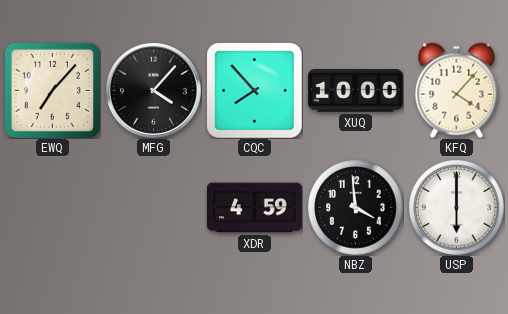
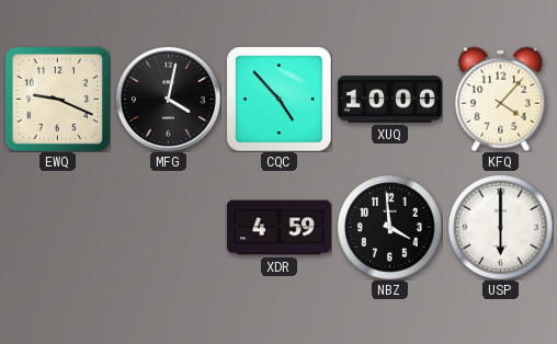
EWQ: 7:07 -> 9:19 (57, 99)
MFG: 4:07 -> 4:02 (168, 99)
CQC: 7:53 -> 4:53 (278, 99)
